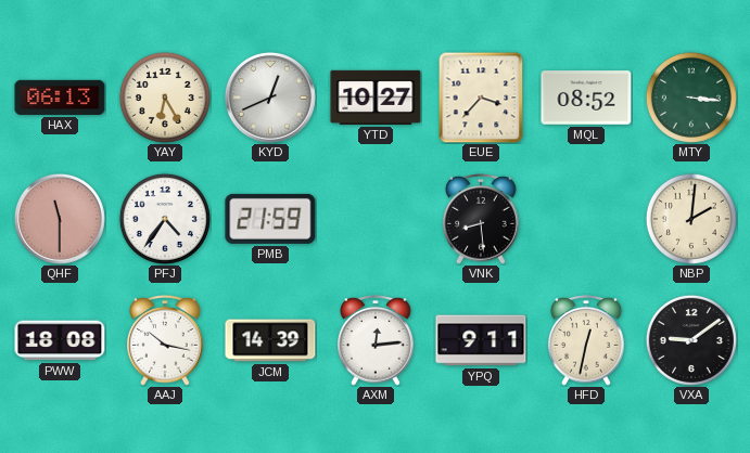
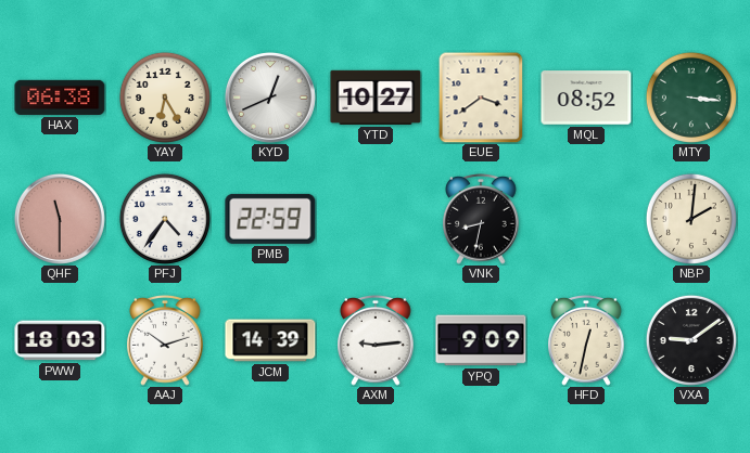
HAX: 06:13 -> 06:38 (60, 98)
EUE: 3:37 -> 3:39 (481, 98)
PMB: 21:59 -> 22:59 (270, 219)
VNK: 8:29 -> 8:32 (481, 220)
PWW: 18:08 -> 18:03 (60, 340)
AAJ: 10:17 -> 10:12 (165, 341)
AXM: 12:14 -> 9:14 (376, 341)
YPQ: 9:11 -> 9:09 (481, 340)
